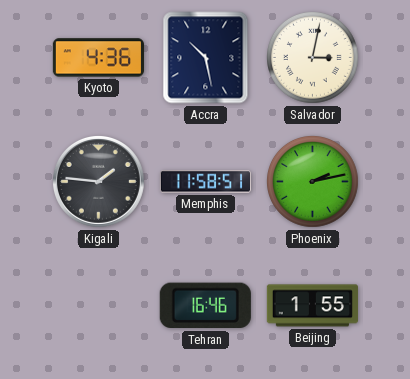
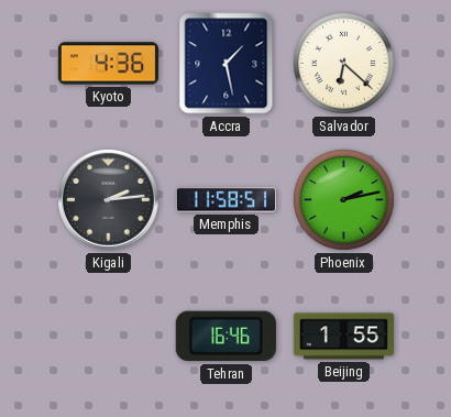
Accra: 10:28 -> 1:28 (227, 64)
Salvador: 3:02 -> 6:22 (344, 64)
Kigali: 1:46 -> 2:14 (108, 199)
